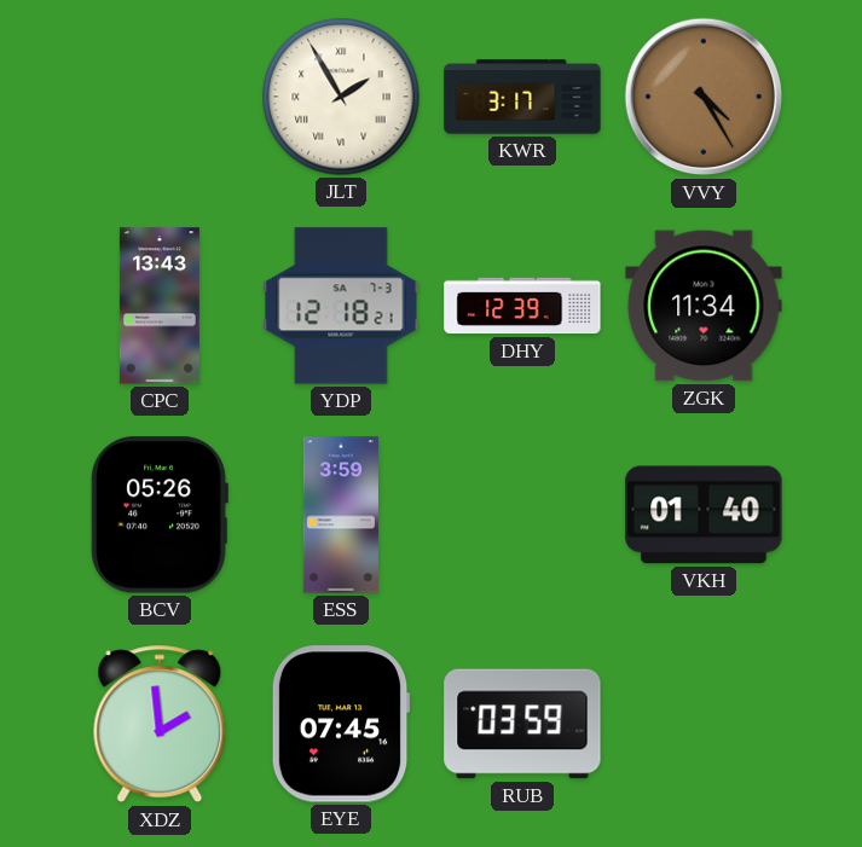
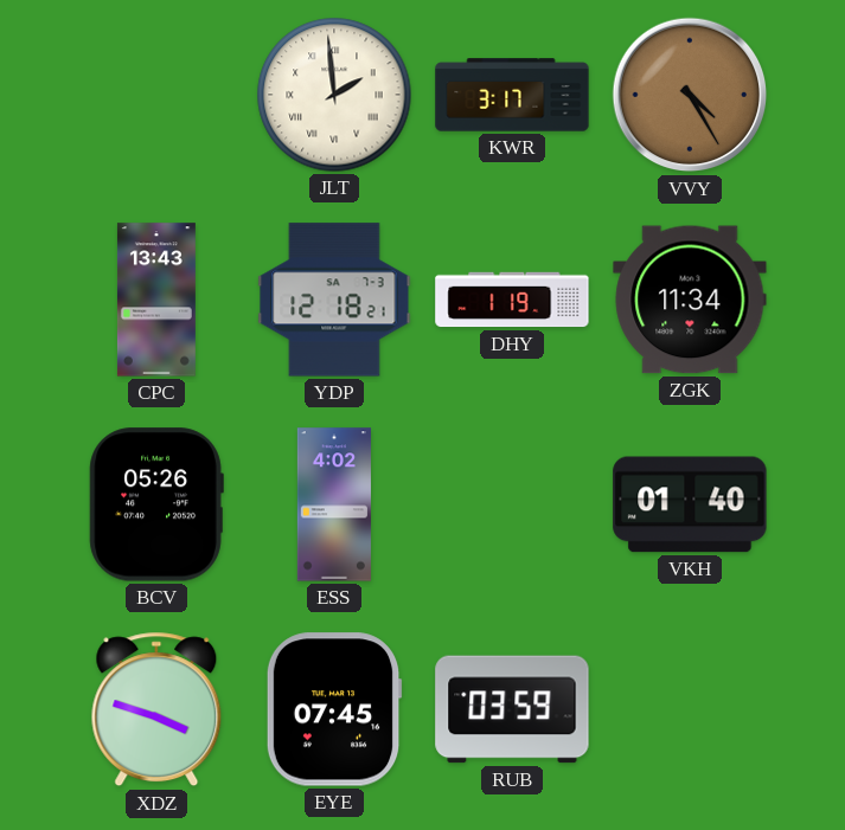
JLT: 1:55 -> 1:59 (334, 95)
DHY: 12:39 -> 1:19 (512, 300)
ESS: 3:59 -> 4:02 (334, 504)
XDZ: 1:59 -> 3:48 (156, 709)
